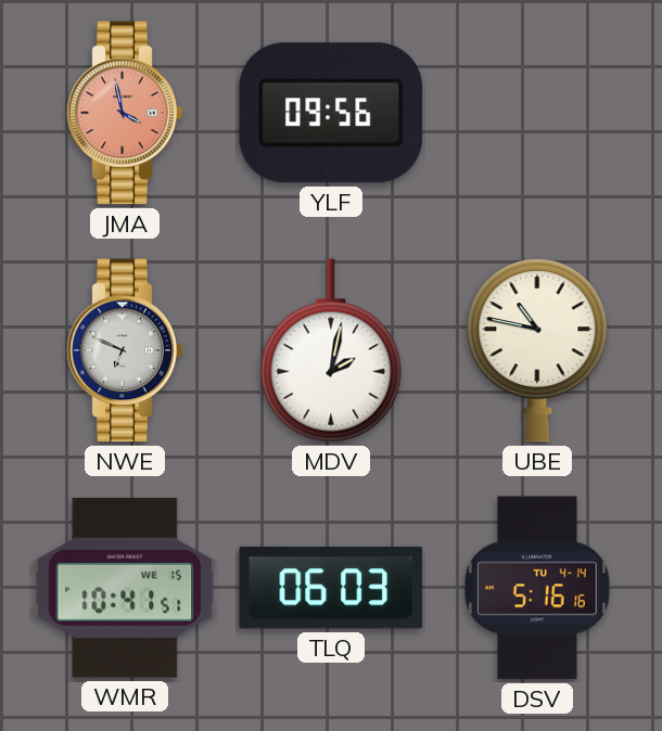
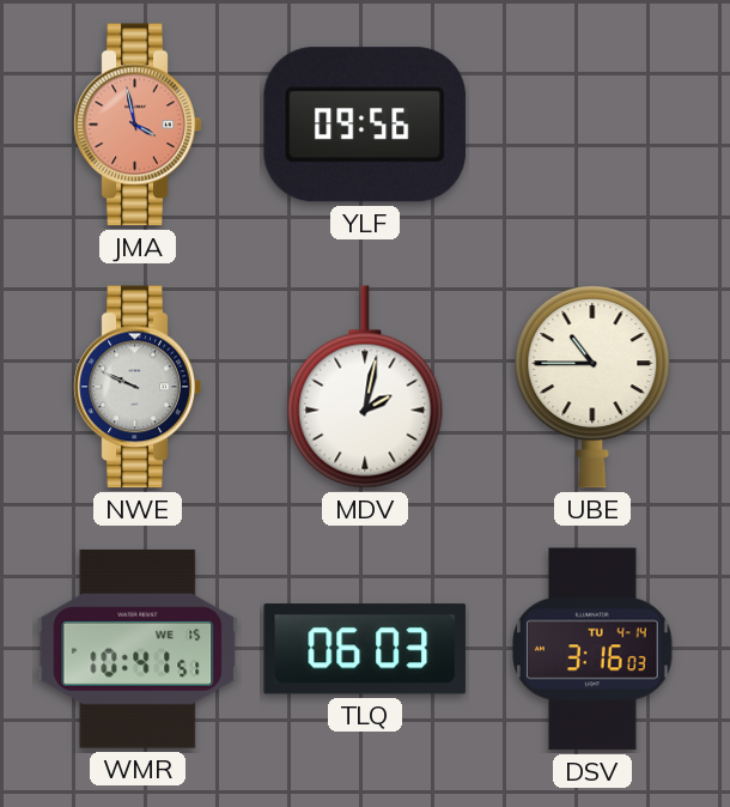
NWE: 6:49 -> 9:49 (138, 387)
UBE: 10:47 -> 10:45 (592, 387)
DSV: 5:16 -> 3:16 (592, 649)
